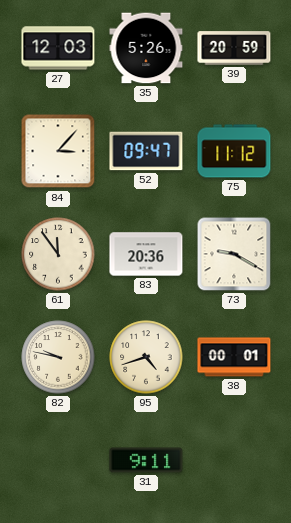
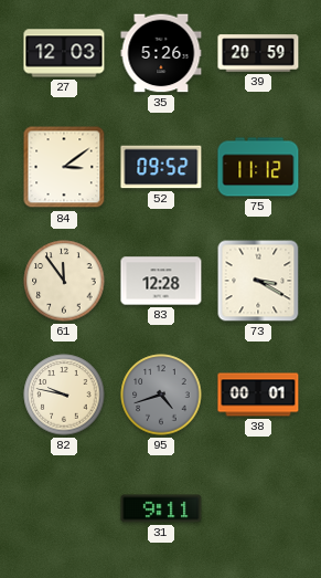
84: 3:07 -> 3:09 (64, 167)
52: 09:47 -> 09:52 (161, 167)
83: 20:36 -> 12:28 (161, 281)
73: 9:20 -> 3:20 (258, 281)
95 dial: cream -> grey (161, 395)
